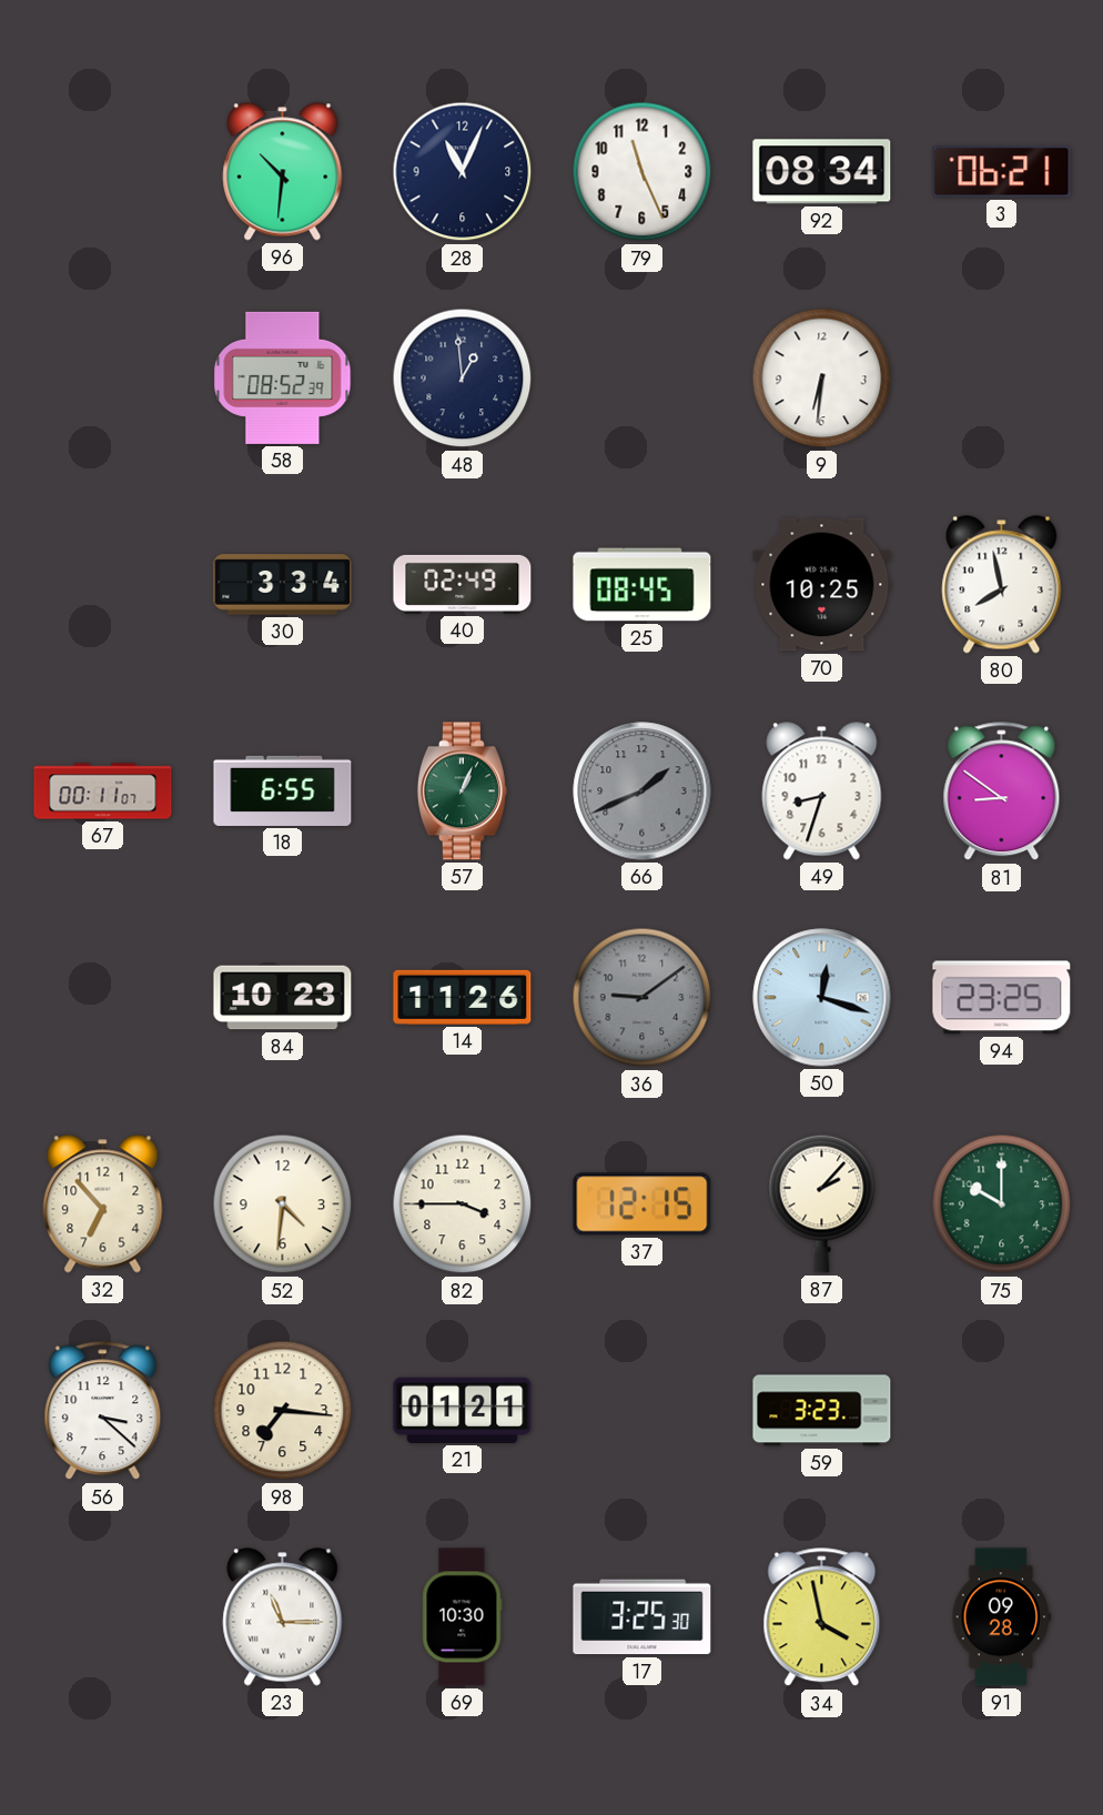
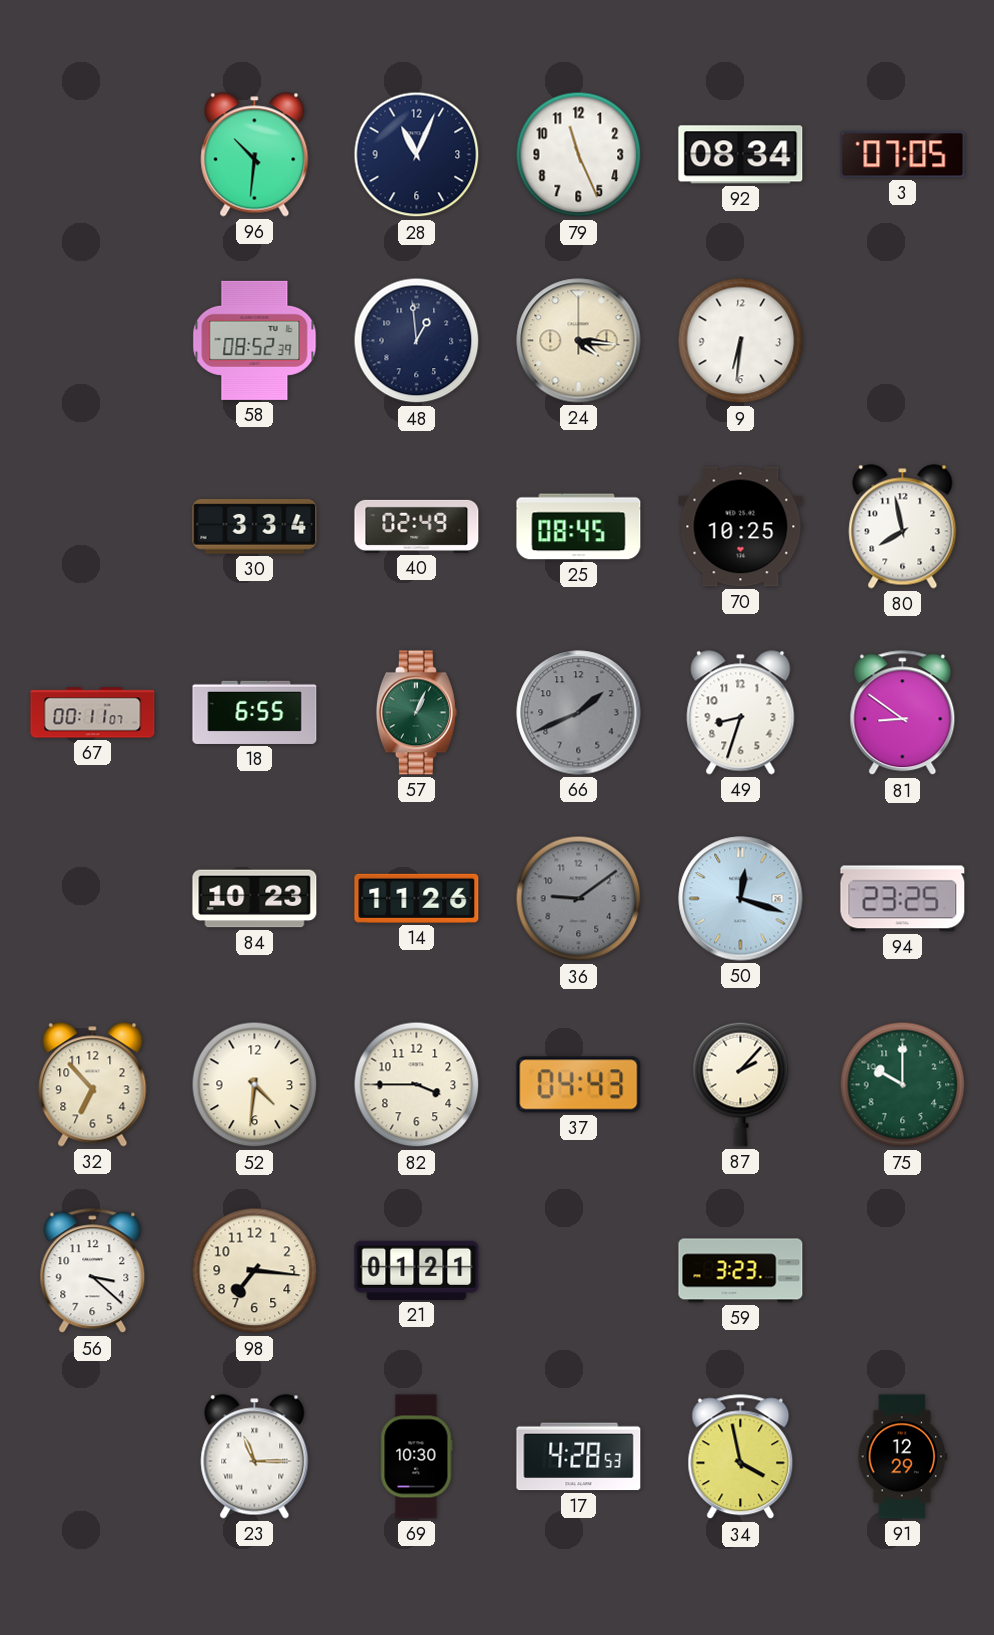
3: 06:21 -> 07:05 (903, 155)
24: none -> 4:16 (579, 341)
37: 12:15 -> 04:43 (579, 1085)
17: 3:25 -> 4:28 (579, 1457)
91: 09:28 -> 12:29 (903, 1457)
